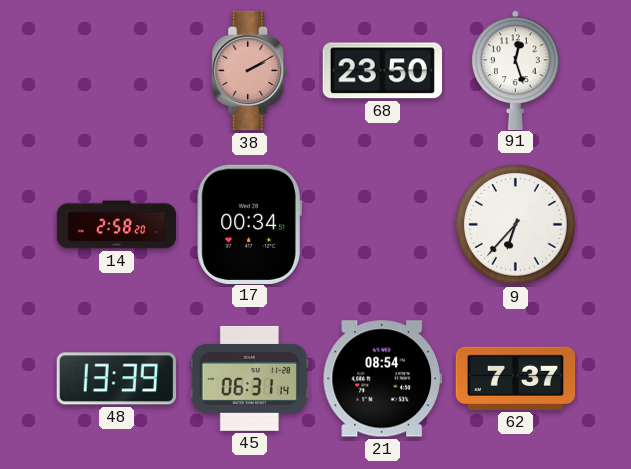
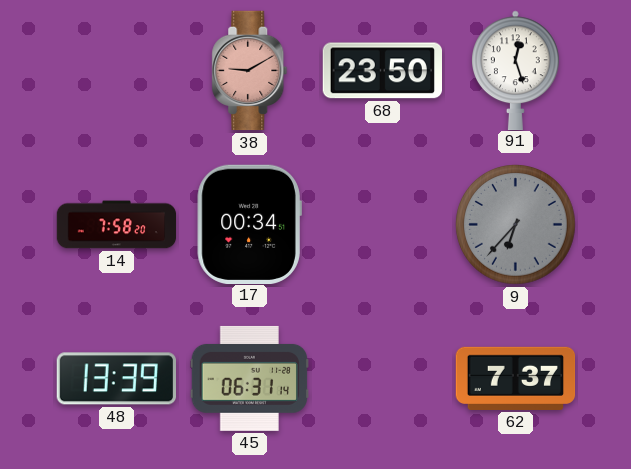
38: 2:10 -> 9:10 (250, 71)
14: 2:58 -> 7:58 (117, 225)
9 dial: white -> grey (516, 225)
21: 08:54 -> none (382, 379)
